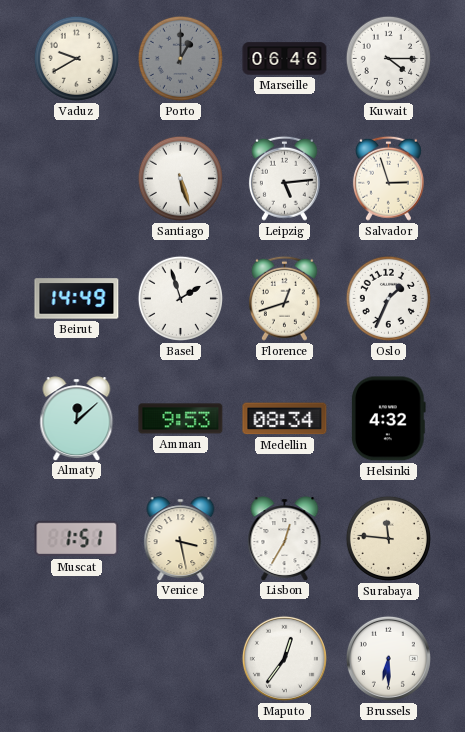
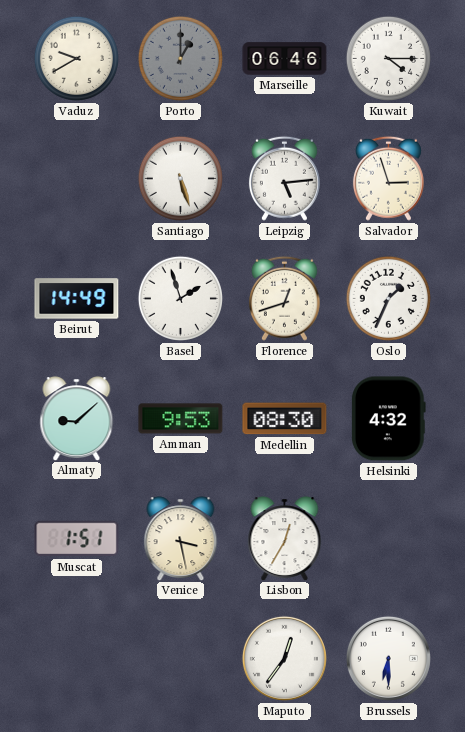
Almaty: 12:08 -> 9:08 (77, 418)
Medellin: 08:34 -> 08:30 (285, 419)
Surabaya: 11:46 -> none (388, 538)
